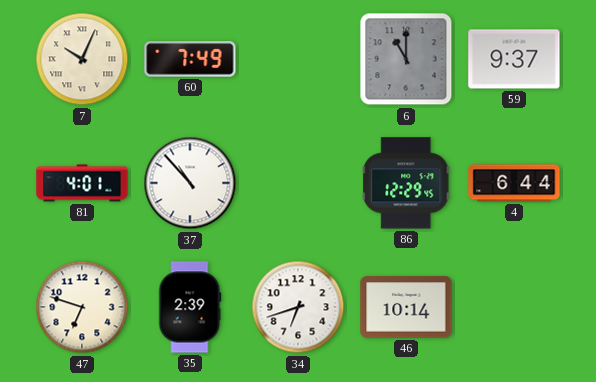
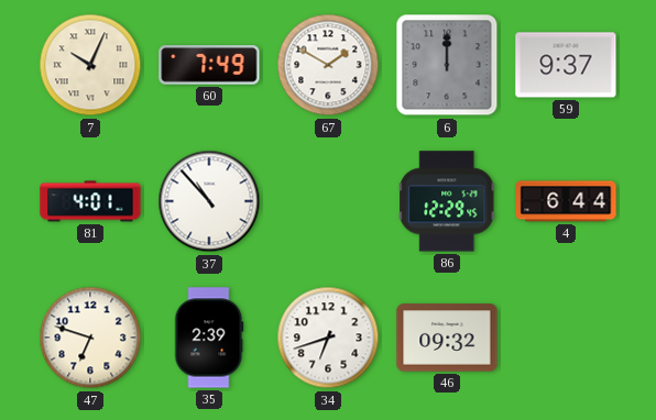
67: none -> 1:50 (328, 65)
6: 11:00 -> 12:00 (447, 65)
46: 10:14 -> 09:32 (447, 338)
